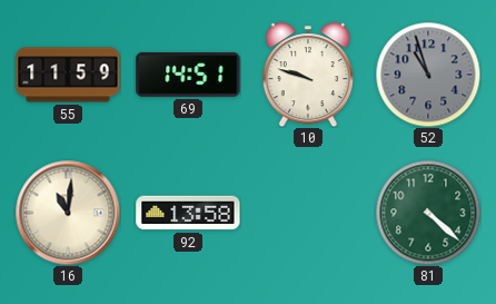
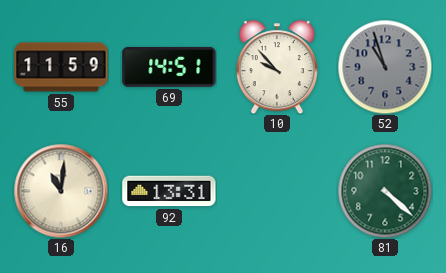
10: 9:48 -> 9:53 (277, 67)
92: 13:58 -> 13:31 (169, 191)
